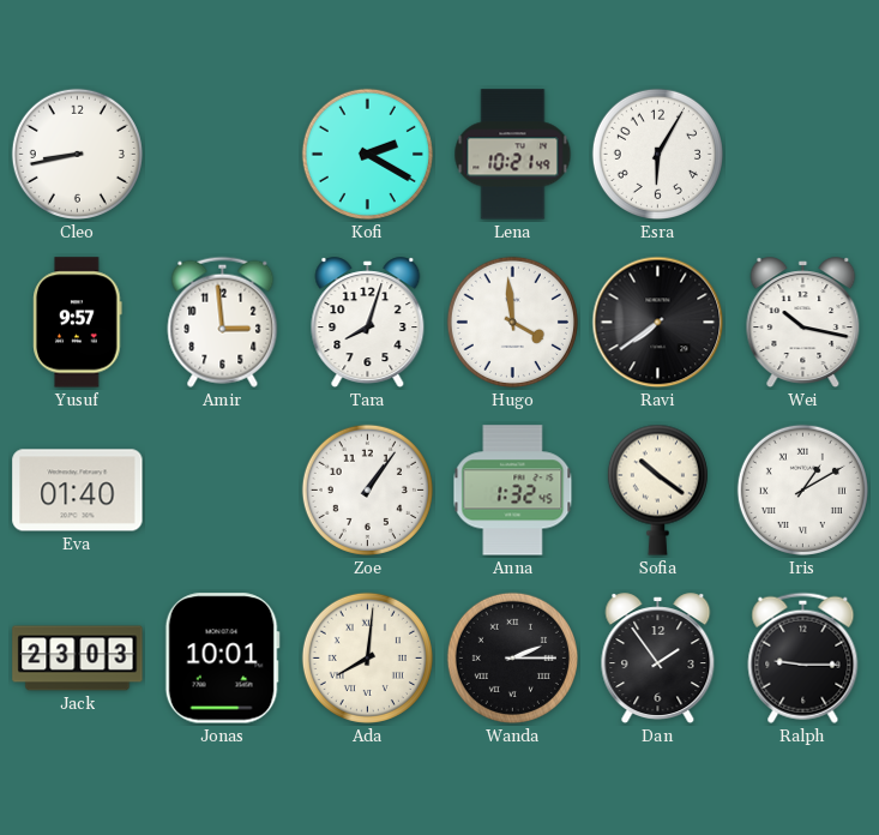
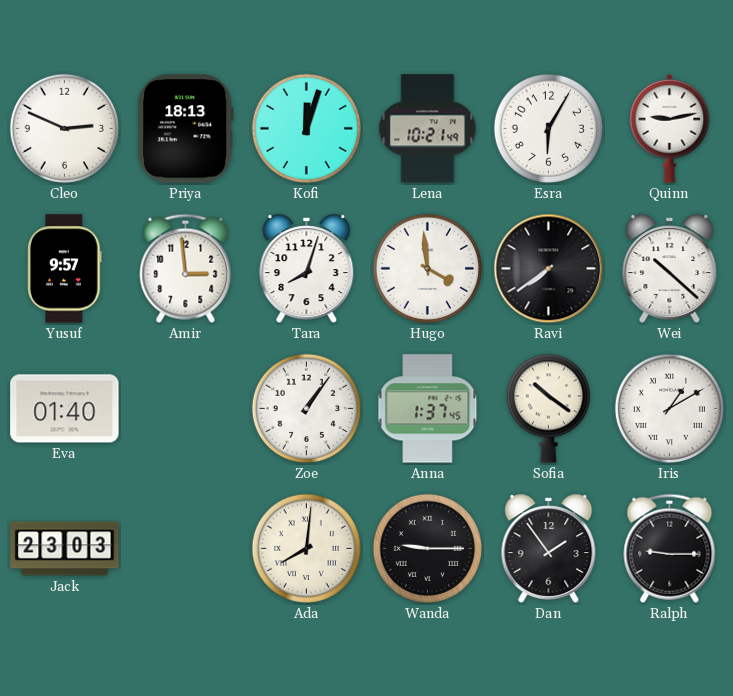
Cleo: 8:43 -> 2:49 (64, 128)
Priya: none -> 18:13 (186, 129)
Kofi: 2:20 -> 12:03 (306, 128)
Quinn: none -> 9:13 (670, 128)
Wei: 10:17 -> 10:22 (670, 269)
Anna: 1:32 -> 1:37 (428, 409)
Jonas: 10:01 -> none (222, 659)
Wanda: 2:15 -> 9:15 (427, 548)
